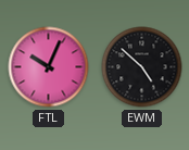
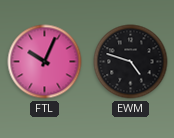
EWM: 4:52 -> 4:48 (131, 62)
